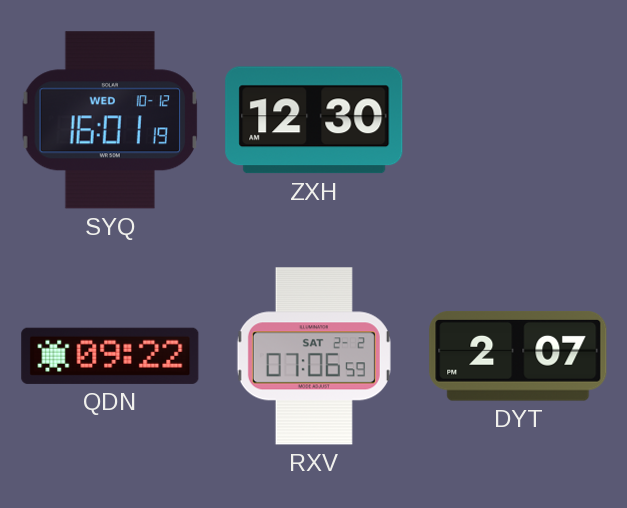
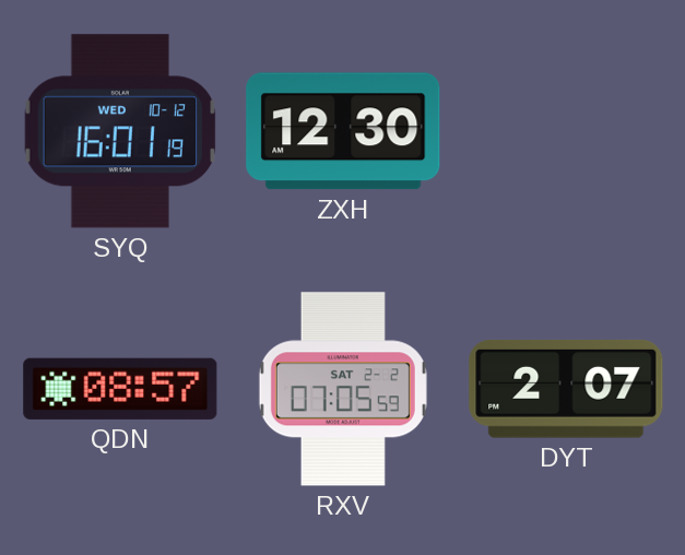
QDN: 09:22 -> 08:57 (120, 389)
RXV: 07:06 -> 07:05 (343, 389)
